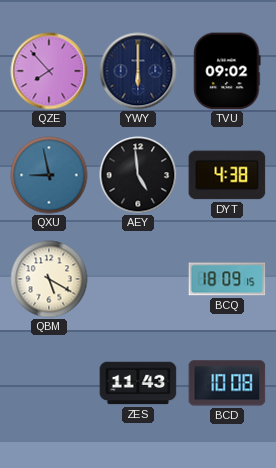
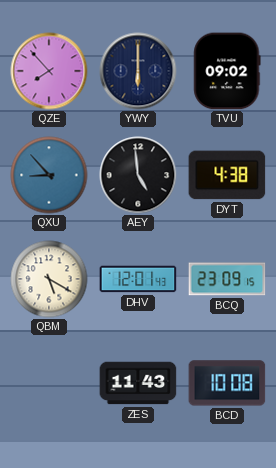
QXU: 8:58 -> 8:53 (49, 175)
DHV: none -> 12:01 (138, 279)
BCQ: 18:09 -> 23:09 (227, 279)
